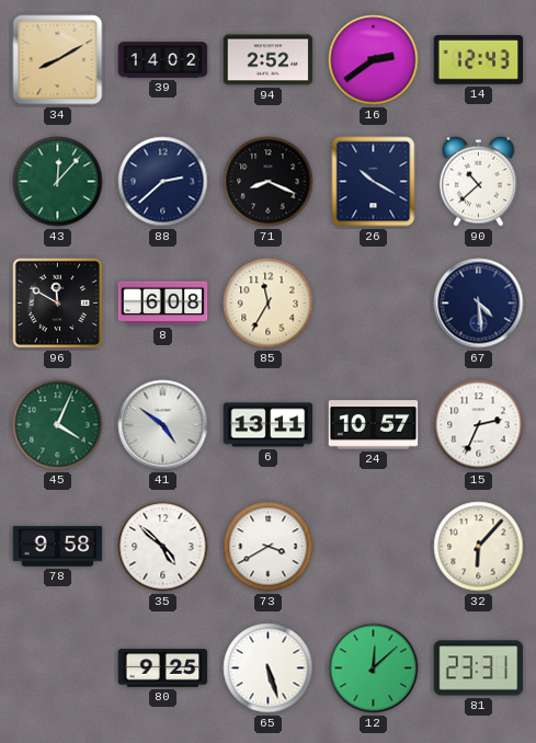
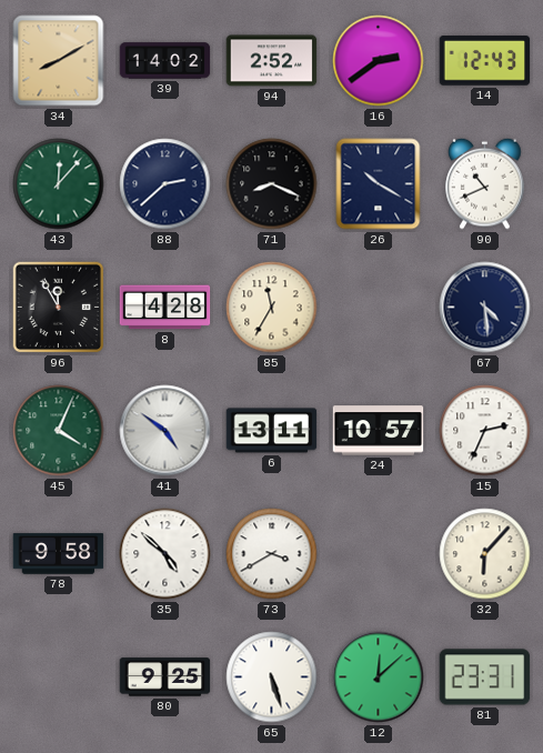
90: 10:38 -> 10:41 (485, 183)
96: 11:50 -> 11:55 (59, 308)
8: 6:08 -> 4:28 (165, 308)
